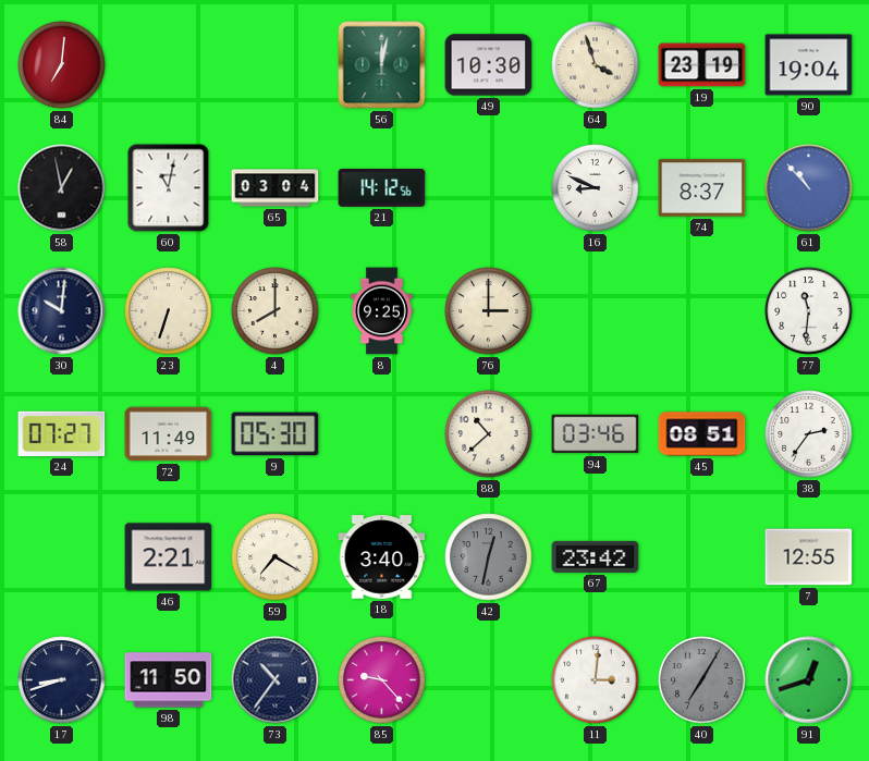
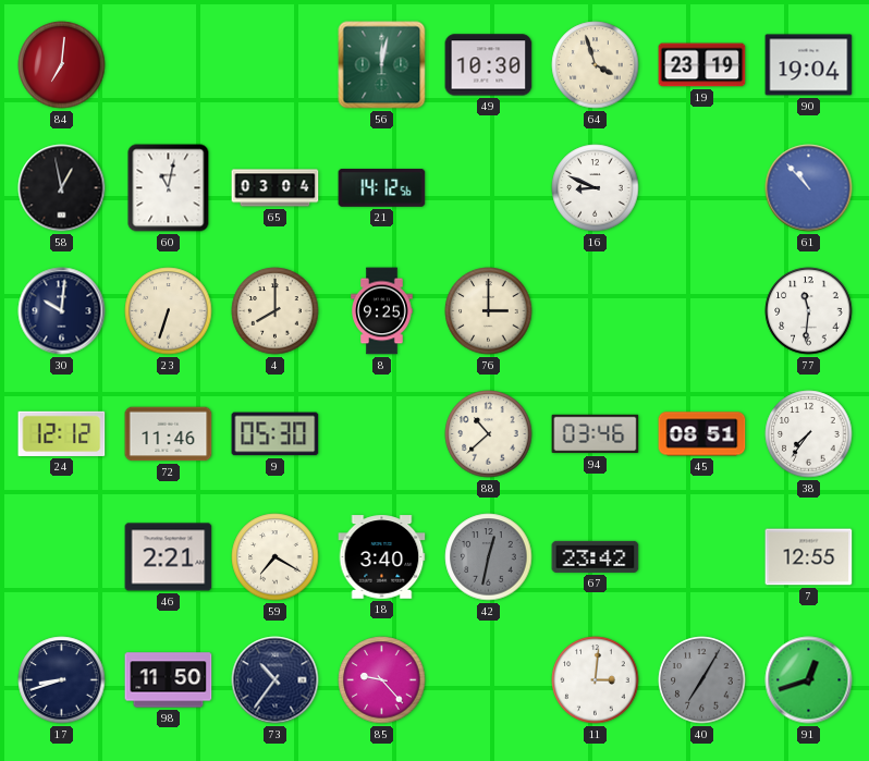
74: 8:37 -> none (702, 188)
24: 07:27 -> 12:12 (62, 433)
72: 11:49 -> 11:46 (169, 434)
38: 2:36 -> 7:36 (809, 434)
